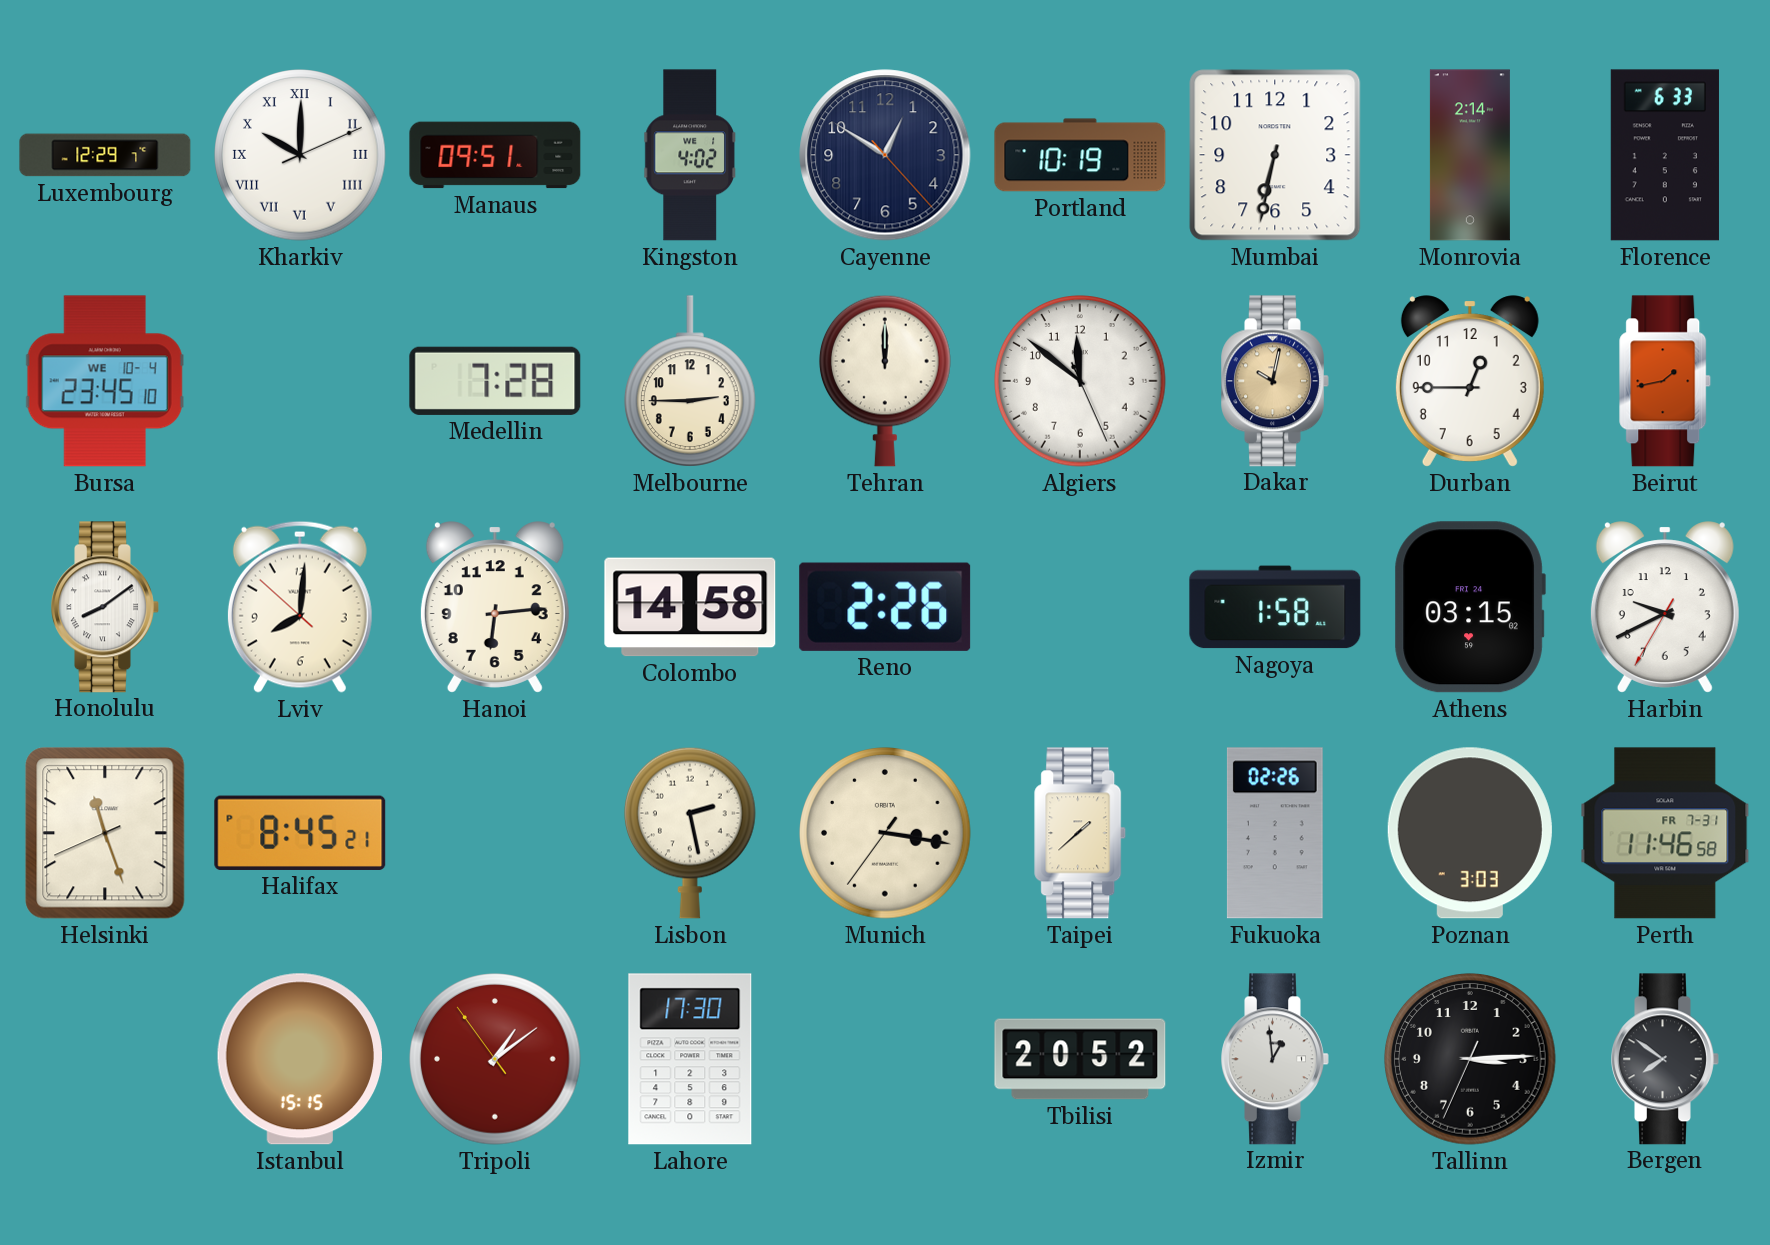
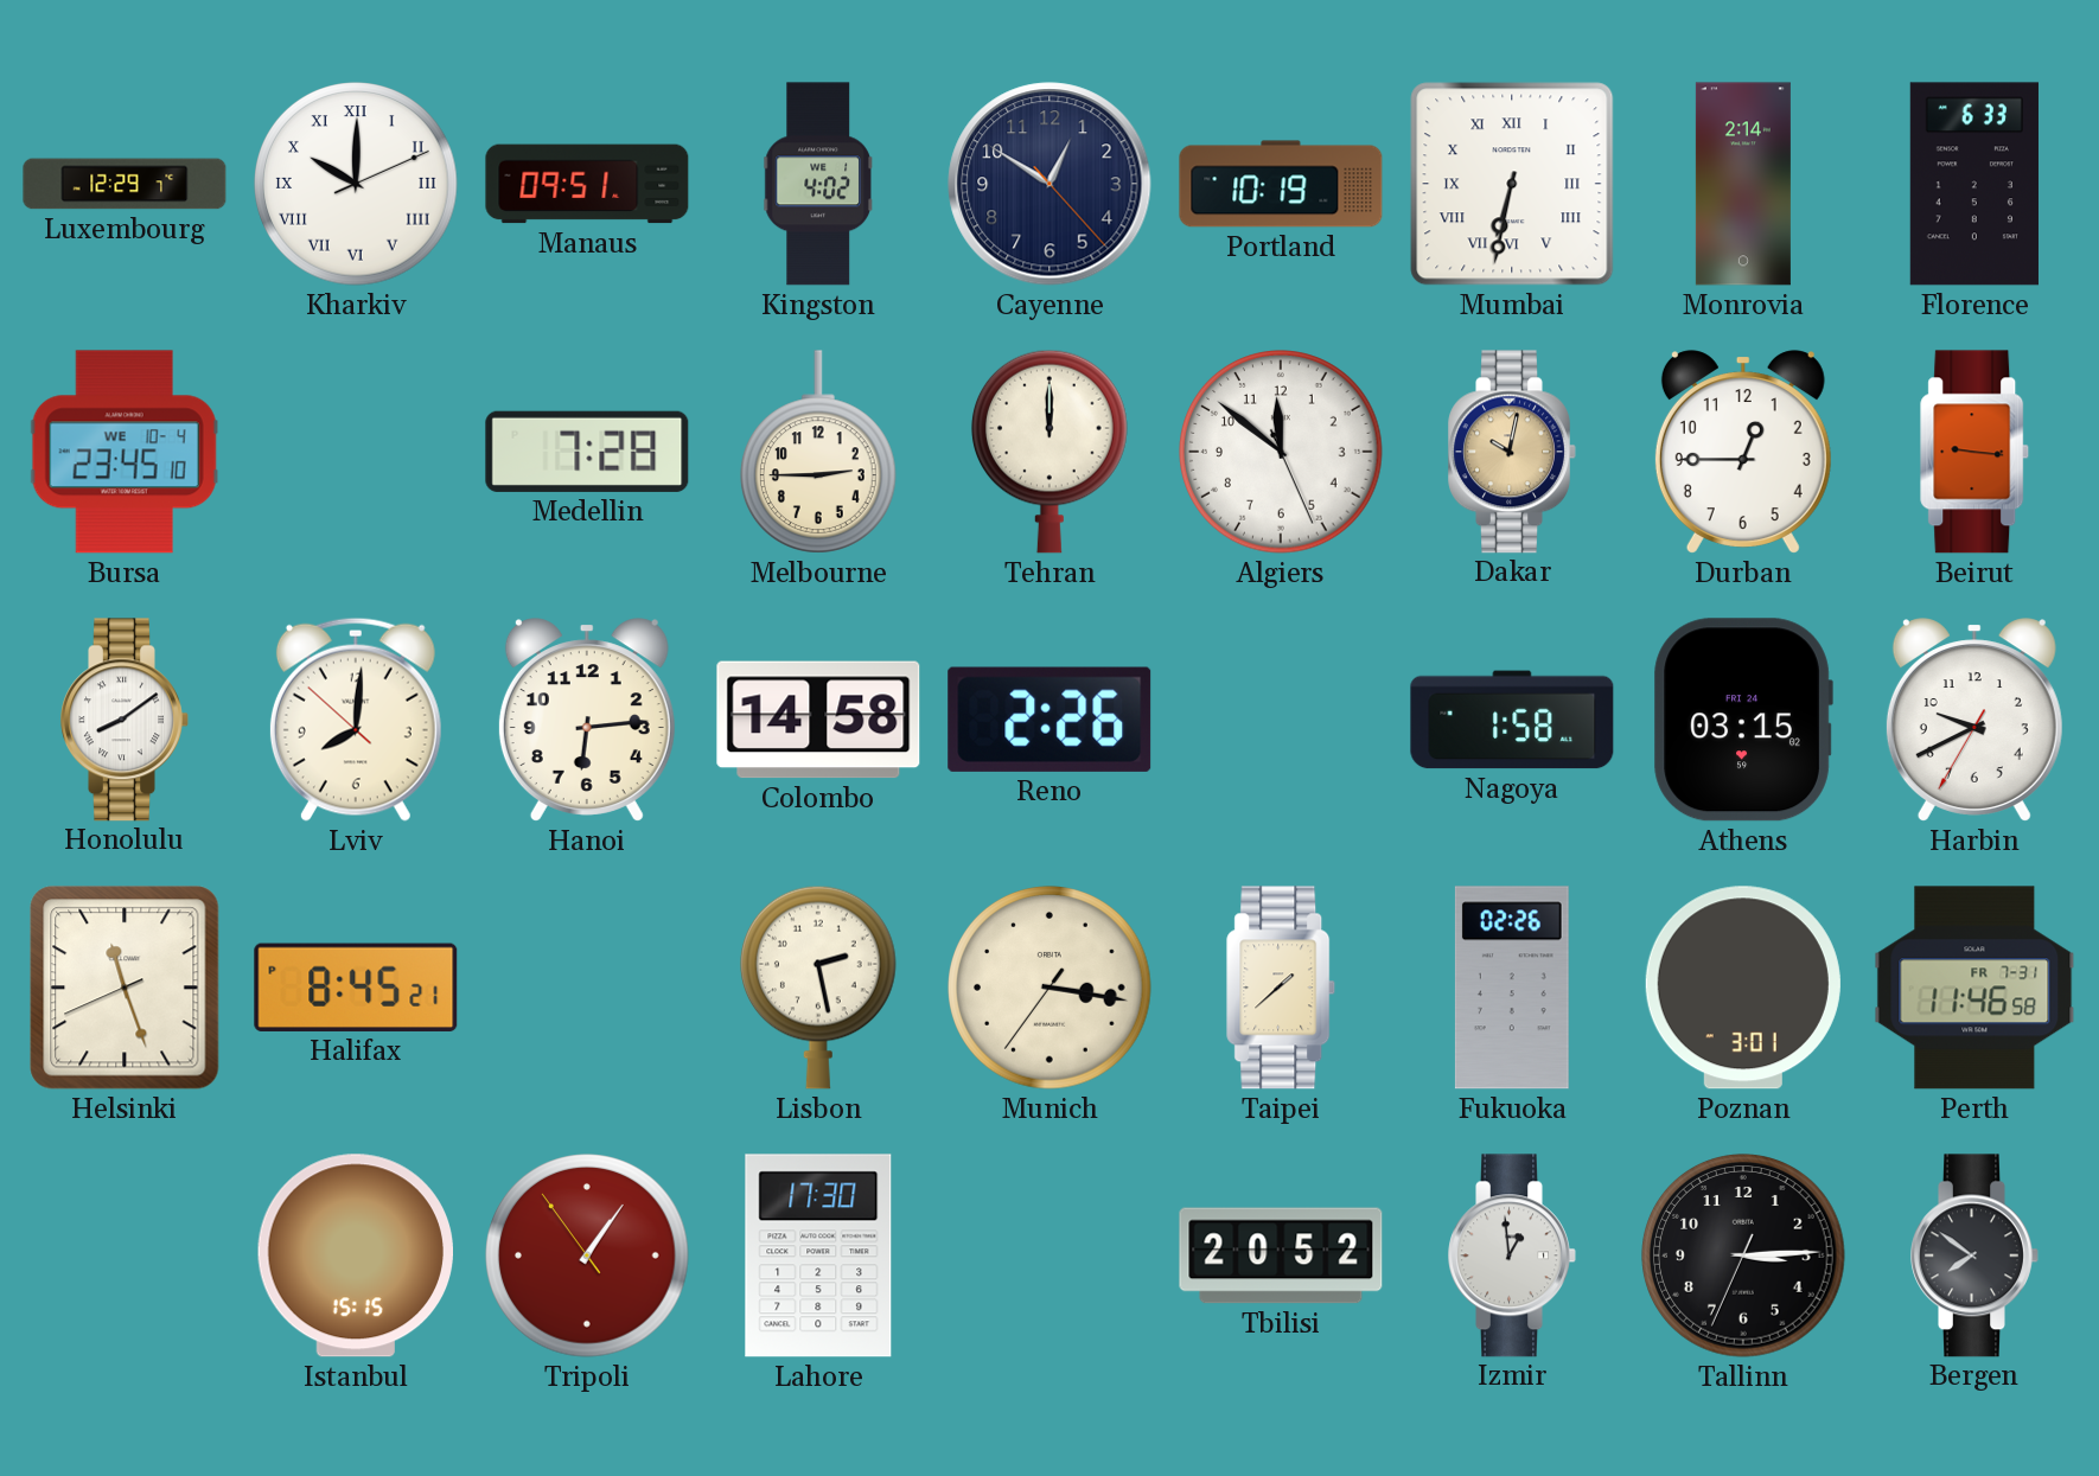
Mumbai numerals: Arabic -> Roman (1512, 184)
Beirut: 1:43 -> 9:16 (1976, 452)
Poznan: 3:03 -> 3:01 (1743, 988)
Tripoli: 1:08 -> 1:05 (587, 1255)
